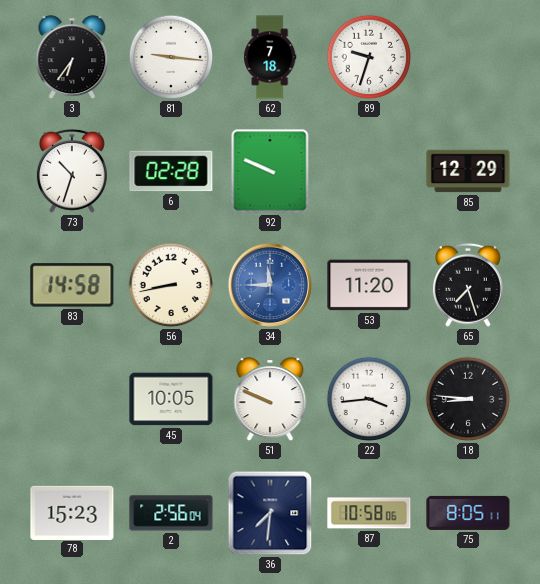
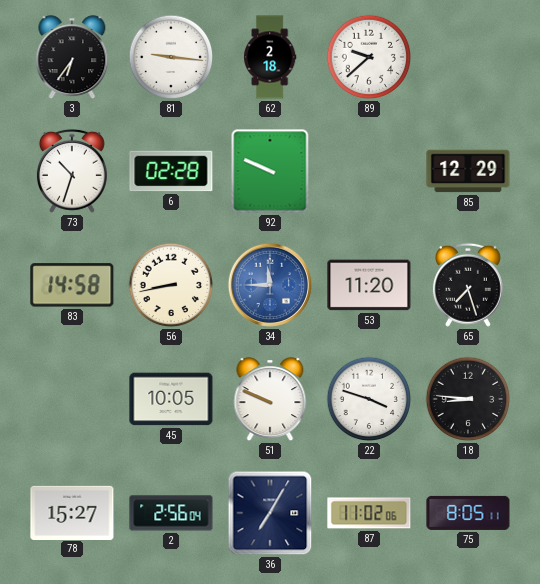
62: 7:18 -> 2:18 (270, 57)
89: 9:33 -> 9:38 (369, 57)
22: 3:44 -> 3:48 (369, 399)
78: 15:23 -> 15:27 (72, 512)
36: 7:31 -> 7:05 (270, 513)
87: 10:58 -> 11:02 (369, 513)
